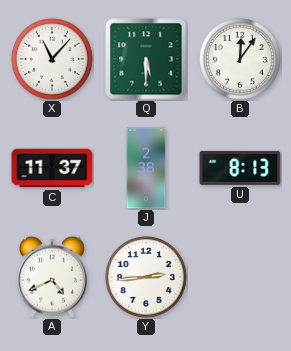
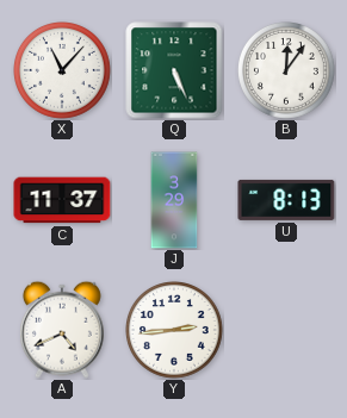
Q: 5:30 -> 5:26 (174, 70)
J: 2:38 -> 3:29 (174, 200)
